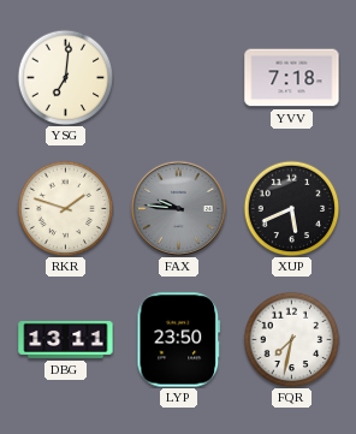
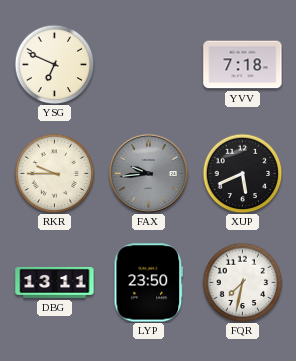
YSG: 7:01 -> 6:49 (54, 64)
RKR: 1:48 -> 9:45 (54, 173)
FAX: 9:46 -> 9:44 (148, 173)
